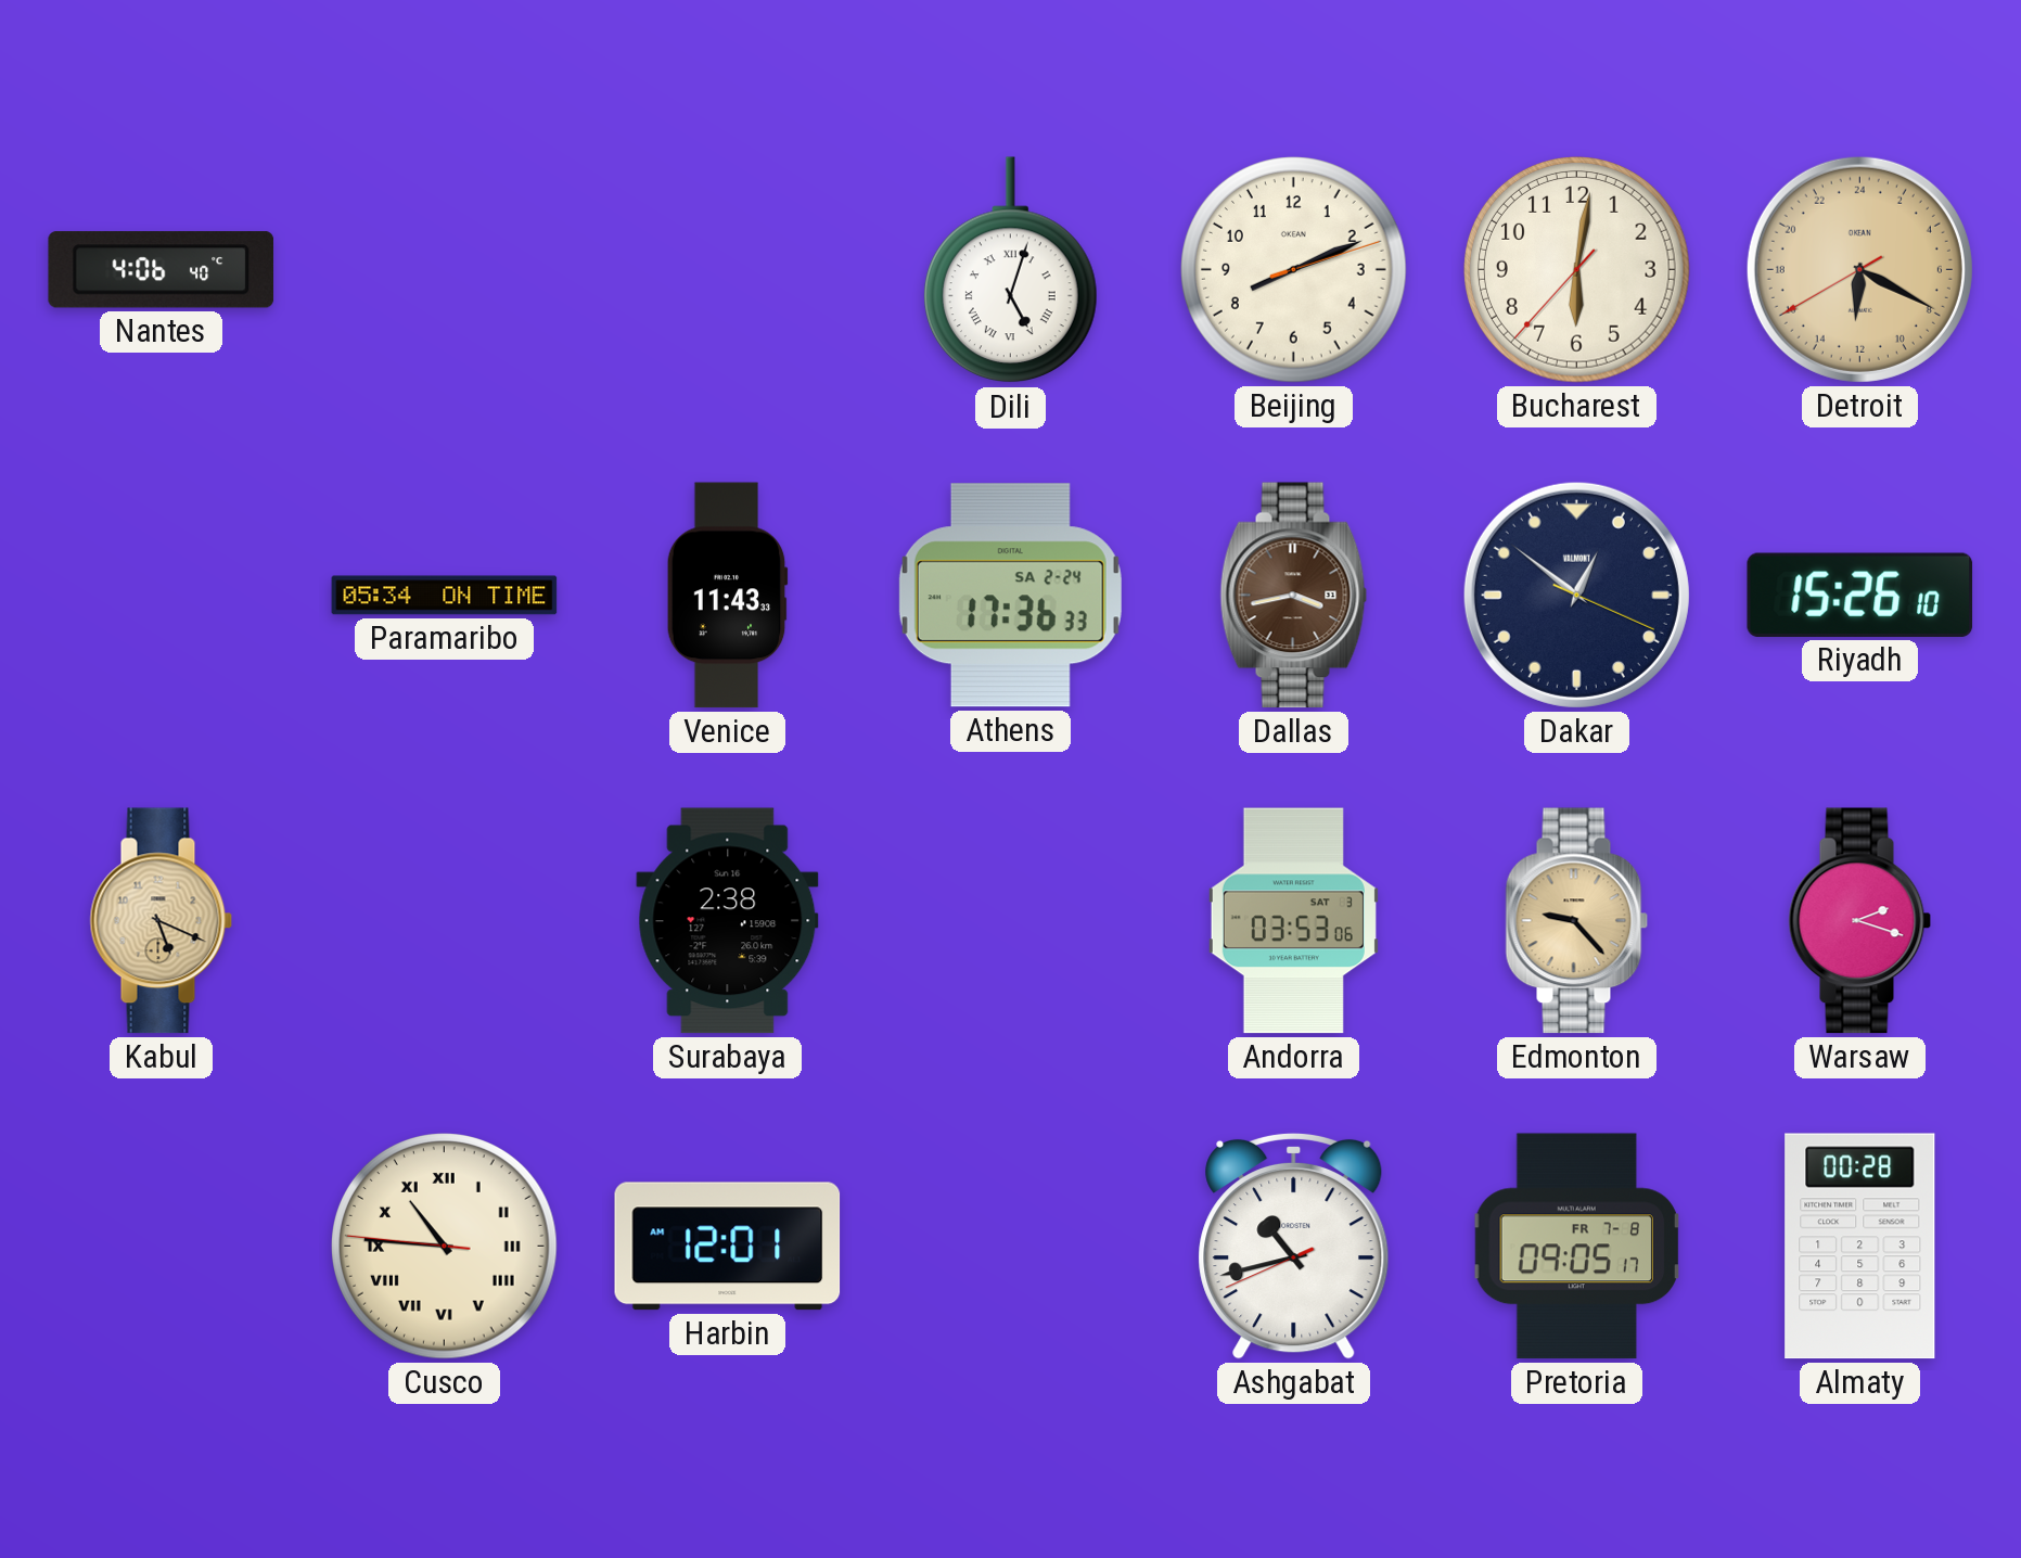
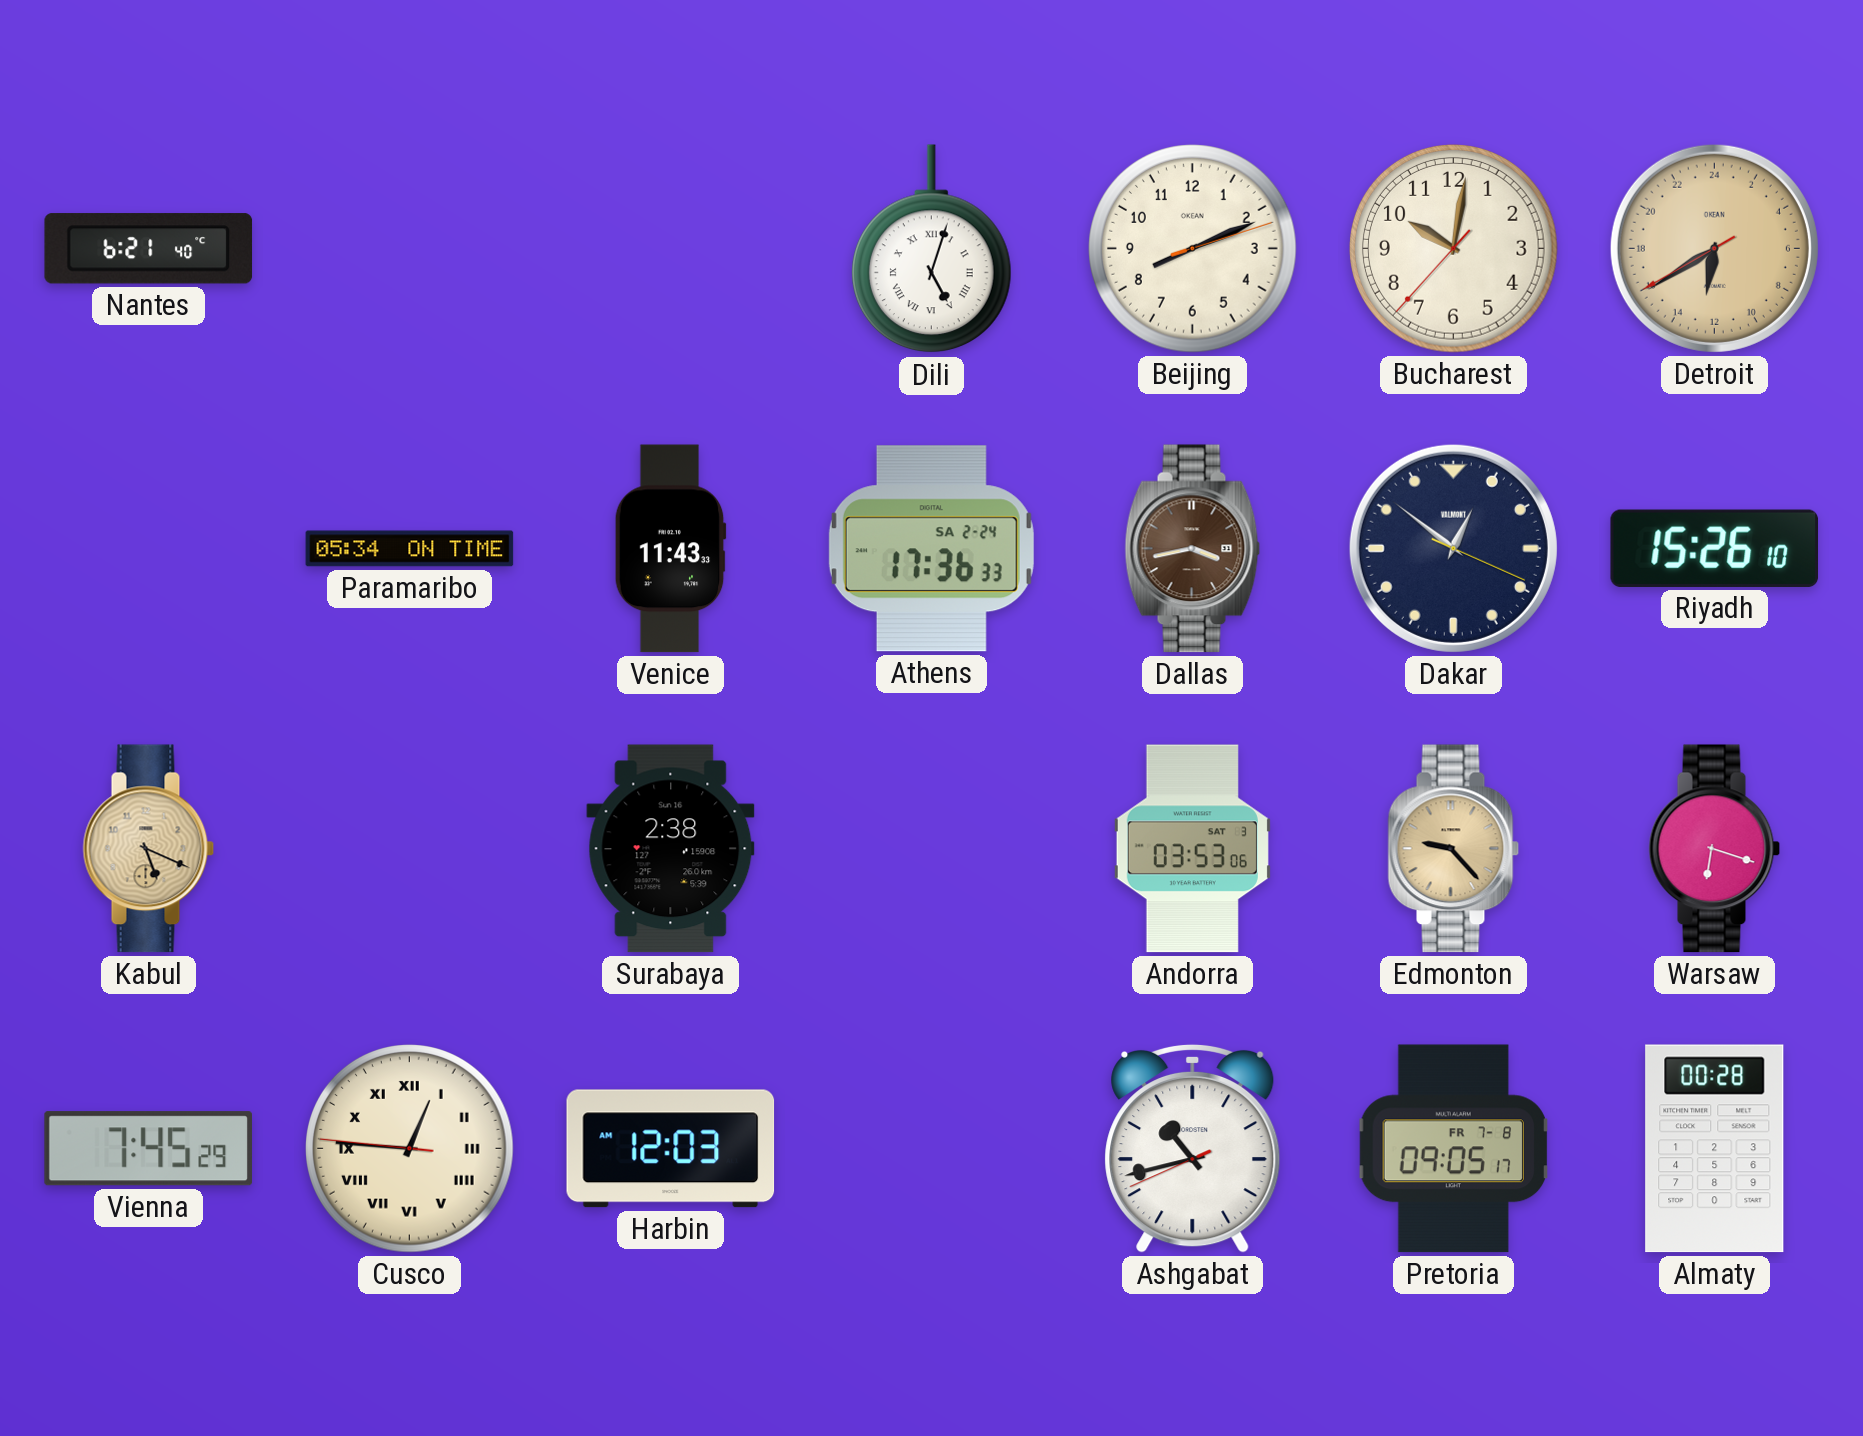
Nantes: 4:06 -> 6:21 (149, 249)
Bucharest: 6:01 -> 10:01 (1454, 249)
Detroit: 12:19 -> 12:39 (1714, 248)
Warsaw: 2:18 -> 6:18 (1715, 849)
Vienna: none -> 7:45 (148, 1149)
Cusco: 10:45 -> 12:45 (410, 1149)
Harbin: 12:01 -> 12:03 (671, 1149)
